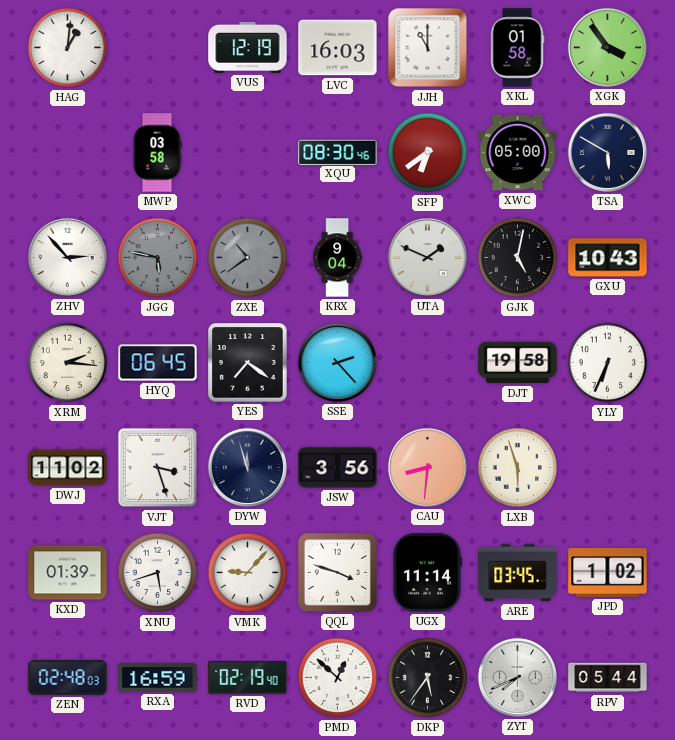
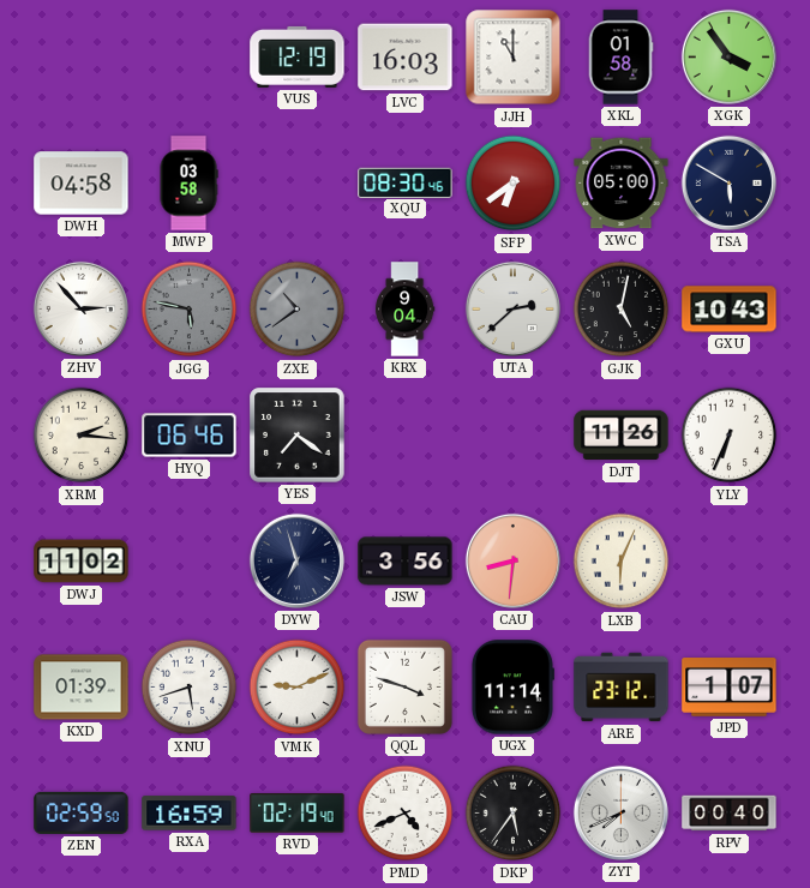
HAG: 1:01 -> none (68, 48)
DWH: none -> 04:58 (82, 184)
UTA: 1:49 -> 2:38 (512, 308)
HYQ: 06:45 -> 06:46 (190, 436)
SSE: 2:23 -> none (337, 362)
DJT: 19:58 -> 11:26 (622, 436)
VJT: 3:27 -> none (158, 468)
DYW: 11:57 -> 6:57 (296, 560)
LXB: 5:57 -> 6:04 (622, 562)
VMK: 9:07 -> 9:11 (298, 688)
ARE: 03:45 -> 23:12 (622, 688)
JPD: 1:02 -> 1:07 (730, 688)
ZEN: 02:48 -> 02:59 (82, 812)
PMD: 12:52 -> 4:41 (406, 814)
RPV: 05:44 -> 00:40 (730, 814)
